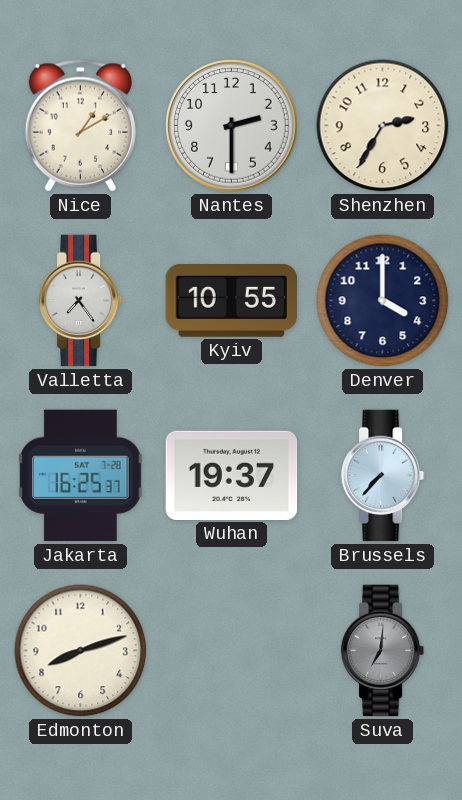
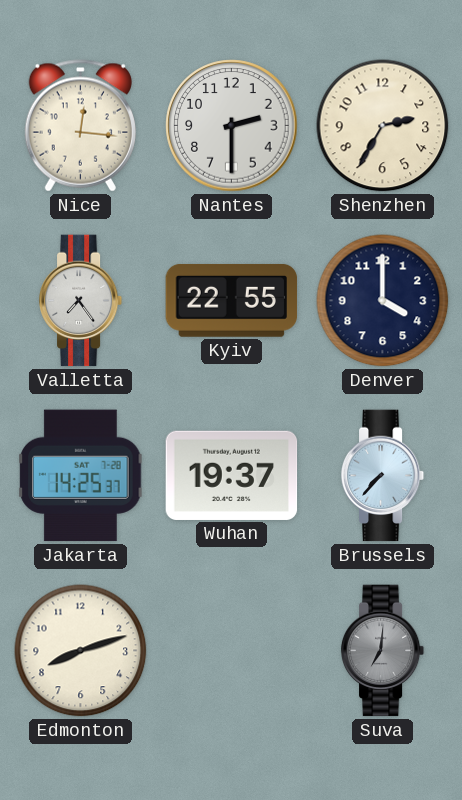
Nice: 1:10 -> 12:16 (80, 126)
Kyiv: 10:55 -> 22:55 (232, 300)
Jakarta: 16:25 -> 14:25 (81, 476)
